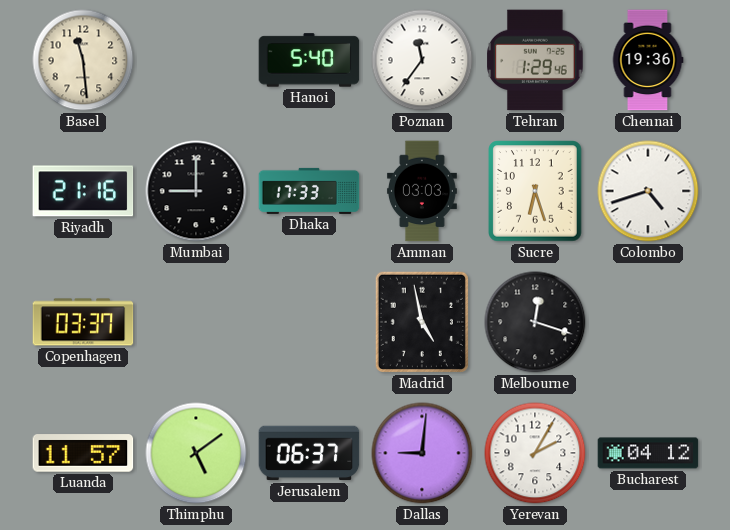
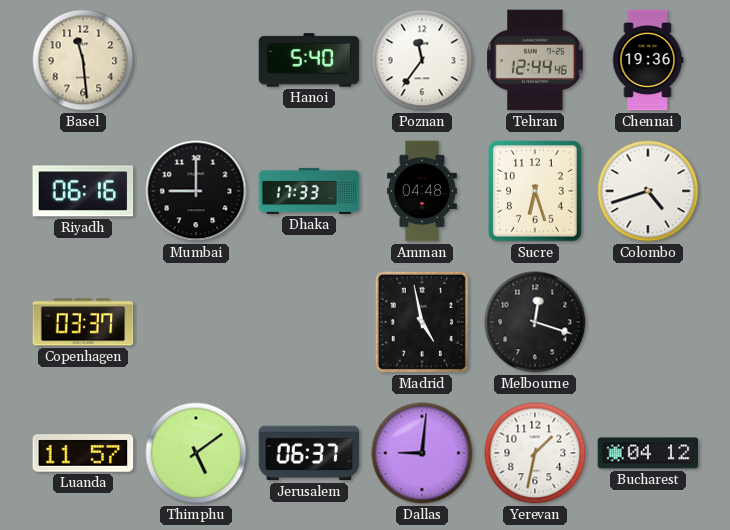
Tehran: 1:29 -> 12:44 (535, 60)
Riyadh: 21:16 -> 06:16 (83, 191)
Amman: 03:03 -> 04:48 (422, 191)
Yerevan: 2:05 -> 1:32 (535, 453)
